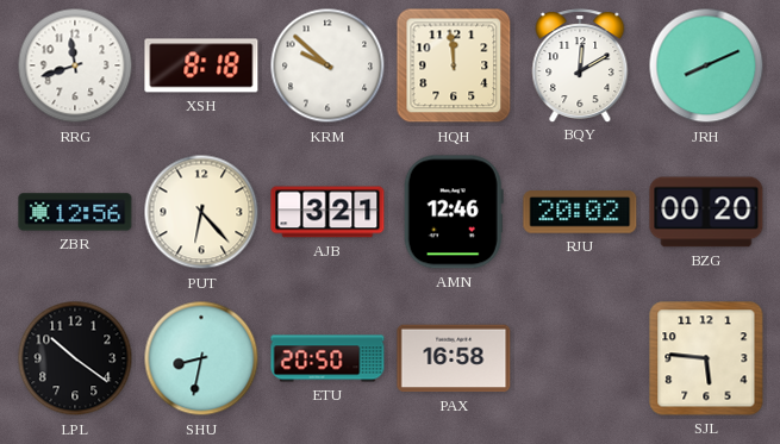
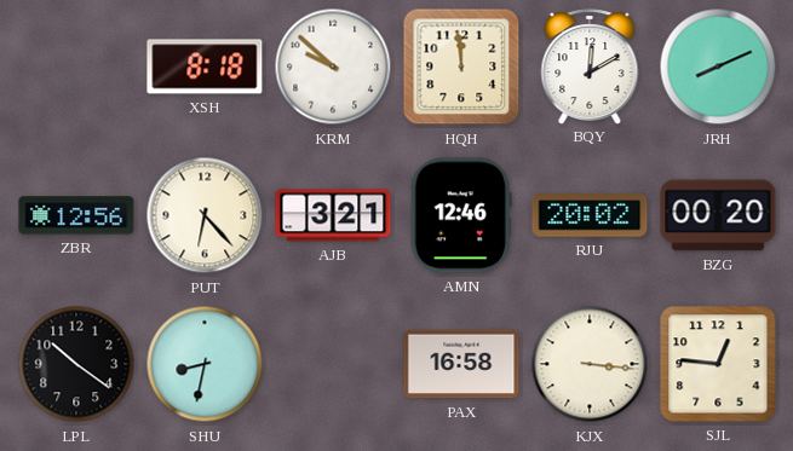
RRG: 11:42 -> none (75, 65)
ETU: 20:50 -> none (327, 358)
KJX: none -> 3:16 (590, 364)
SJL: 5:46 -> 12:46 (718, 364)
